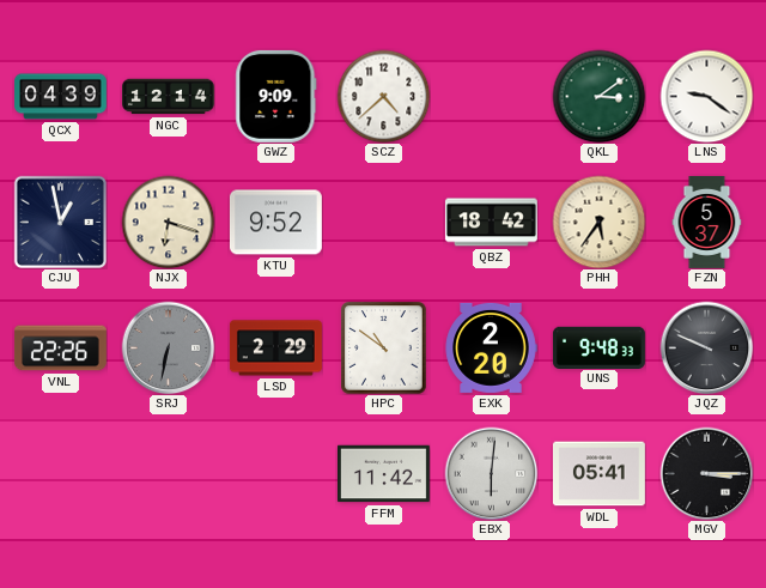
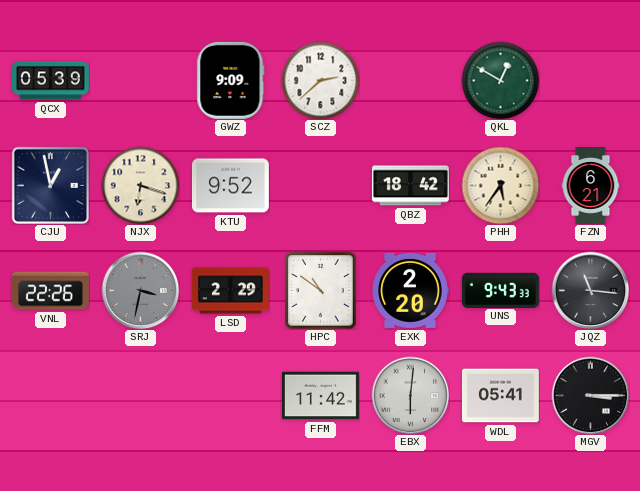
QCX: 04:39 -> 05:39 (51, 81)
NGC: 12:14 -> none (168, 97)
SCZ: 4:38 -> 2:38 (320, 80)
QKL: 3:09 -> 12:50 (500, 80)
LNS: 9:21 -> none (706, 96)
FZN: 5:37 -> 6:21 (591, 186)
SRJ: 6:32 -> 3:32 (140, 290)
UNS: 9:48 -> 9:43 (500, 290)
JQZ: 9:49 -> 11:16 (590, 290)
